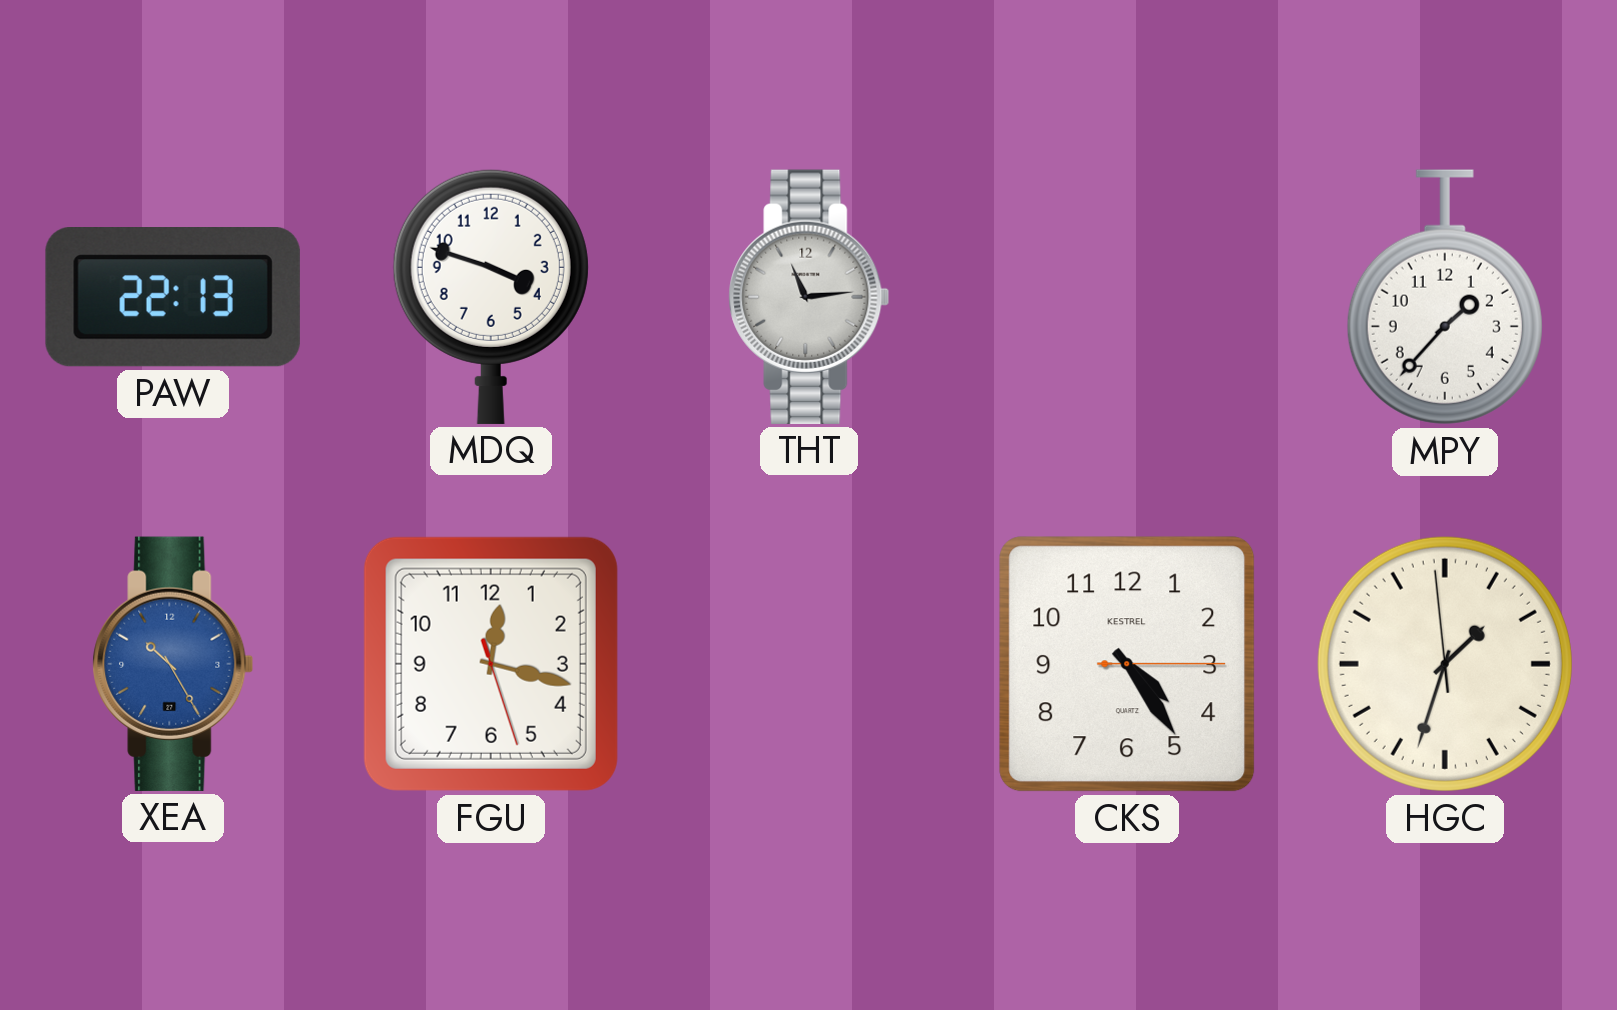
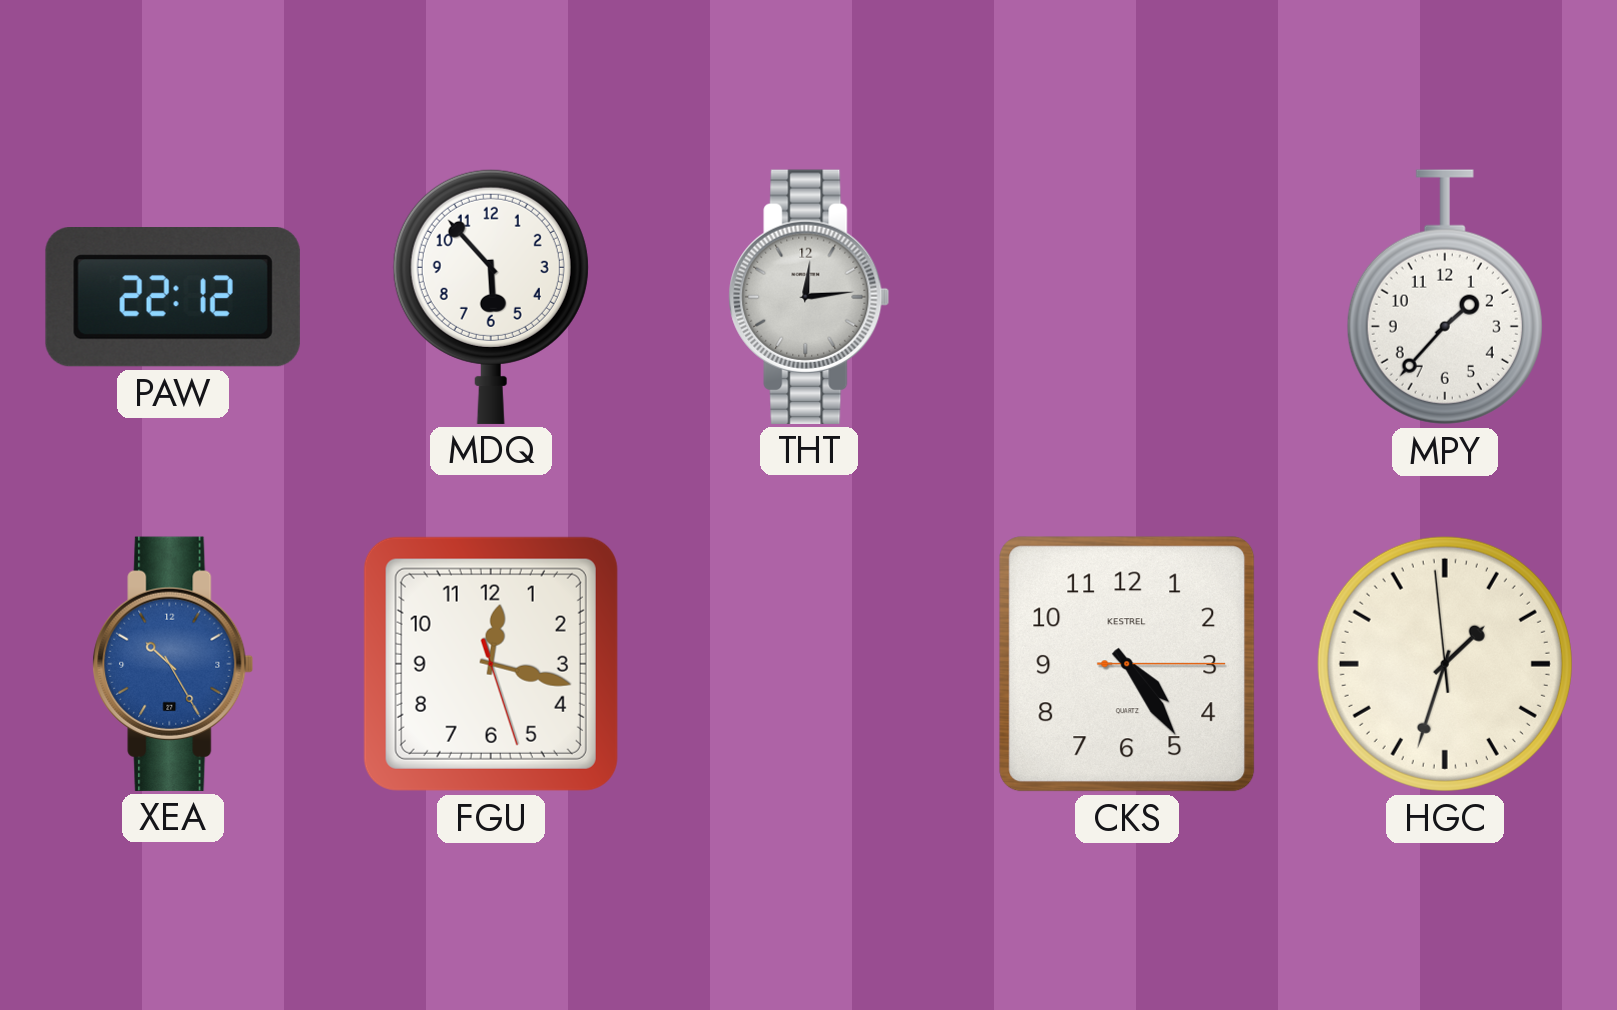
PAW: 22:13 -> 22:12 (173, 297)
MDQ: 3:48 -> 5:53 (491, 296)
THT: 11:14 -> 12:14 (809, 297)
